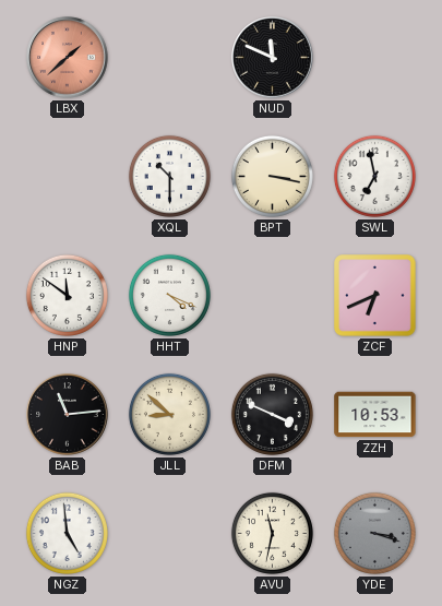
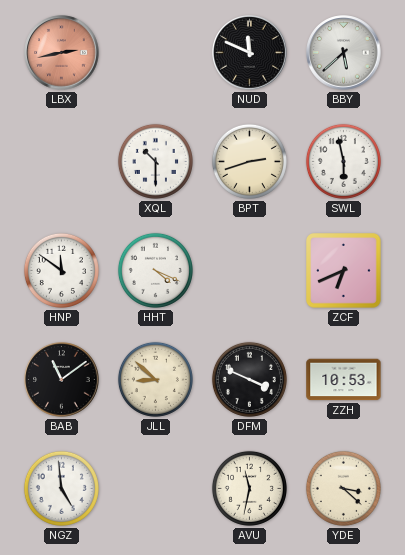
LBX: 1:38 -> 2:43 (62, 53)
BBY: none -> 5:38 (344, 53)
BPT: 3:17 -> 2:42 (249, 161)
SWL: 6:58 -> 5:58 (343, 161)
BAB: 11:14 -> 11:09 (62, 380)
YDE: 3:18 -> 3:22 (343, 488)
YDE dial: grey -> cream (343, 488)
